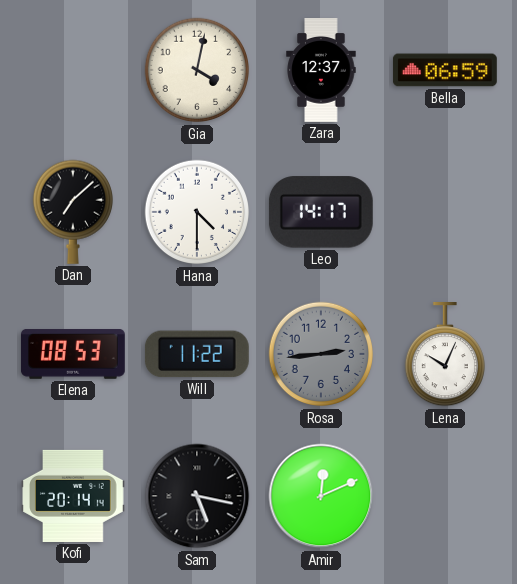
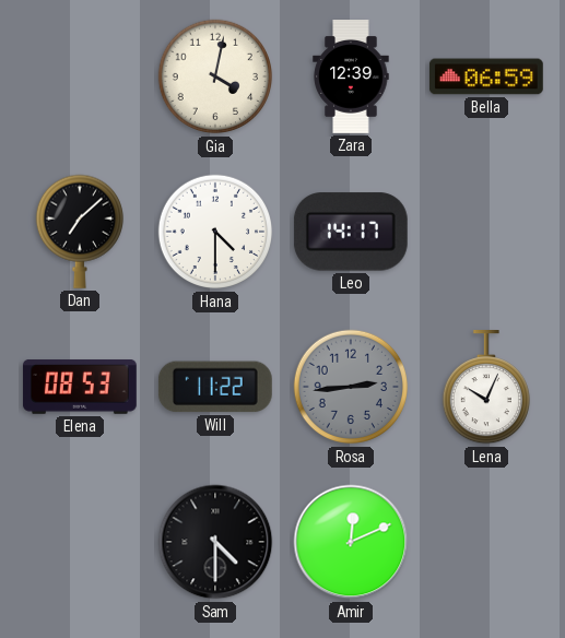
Zara: 12:37 -> 12:39 (351, 78)
Kofi: 20:14 -> none (74, 496)
Sam: 5:17 -> 4:30 (215, 542)
